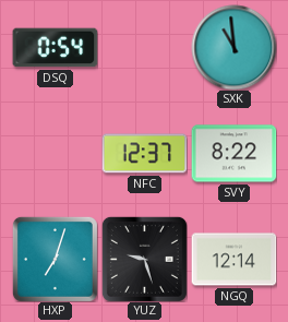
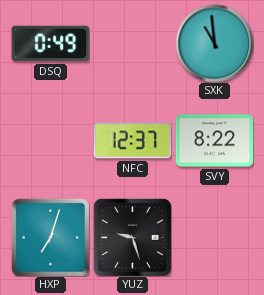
DSQ: 0:54 -> 0:49 (50, 44)
NGQ: 12:14 -> none (233, 260)
